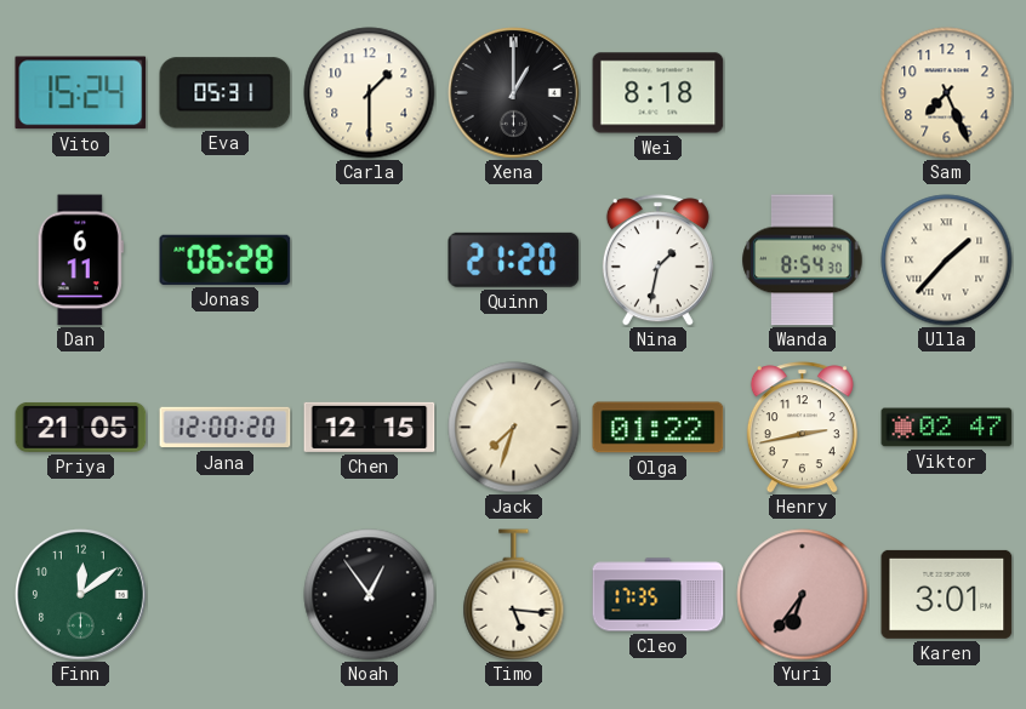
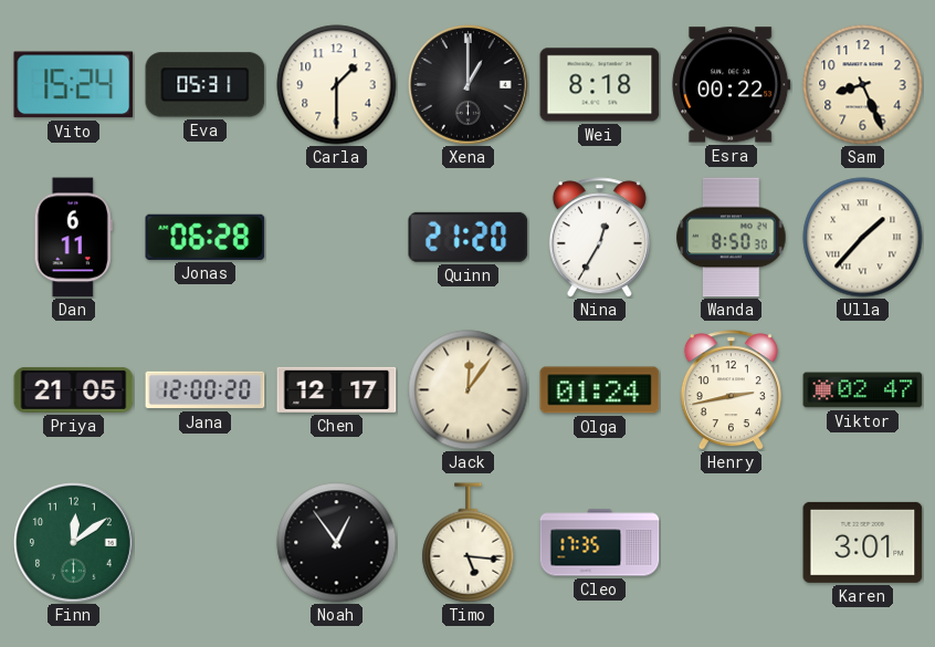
Esra: none -> 00:22 (732, 85)
Sam: 7:26 -> 8:26 (863, 85)
Nina: 1:32 -> 12:35 (599, 238)
Wanda: 8:54 -> 8:50 (732, 238)
Chen: 12:15 -> 12:17 (337, 389)
Jack: 7:33 -> 12:06 (469, 390)
Olga: 01:22 -> 01:24 (600, 390)
Yuri: 6:36 -> none (803, 595)
